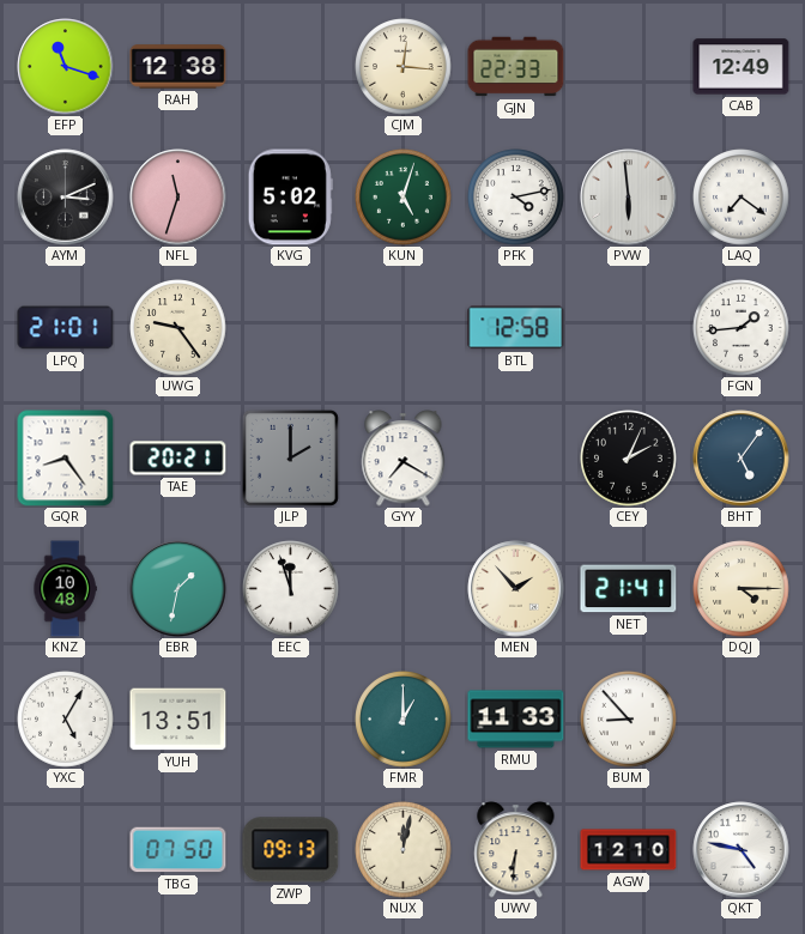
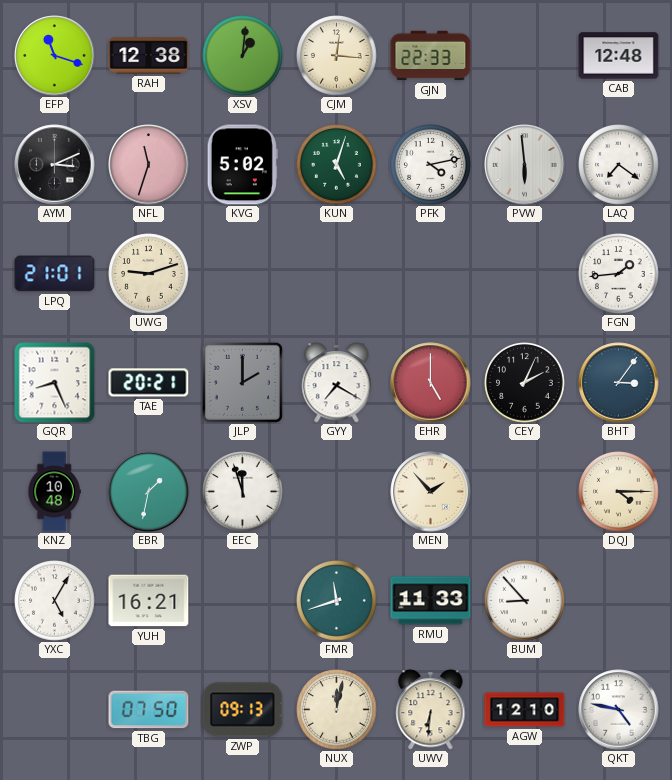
XSV: none -> 1:01 (243, 56)
CAB: 12:49 -> 12:48 (619, 56)
UWG: 9:24 -> 9:12 (149, 274)
BTL: 12:58 -> none (516, 328)
GQR: 8:24 -> 8:26 (55, 383)
EHR: none -> 5:00 (431, 383)
BHT: 5:06 -> 3:06 (619, 383)
NET: 21:41 -> none (629, 589)
YUH: 13:51 -> 16:21 (149, 601)
FMR: 1:00 -> 11:42 (337, 601)
